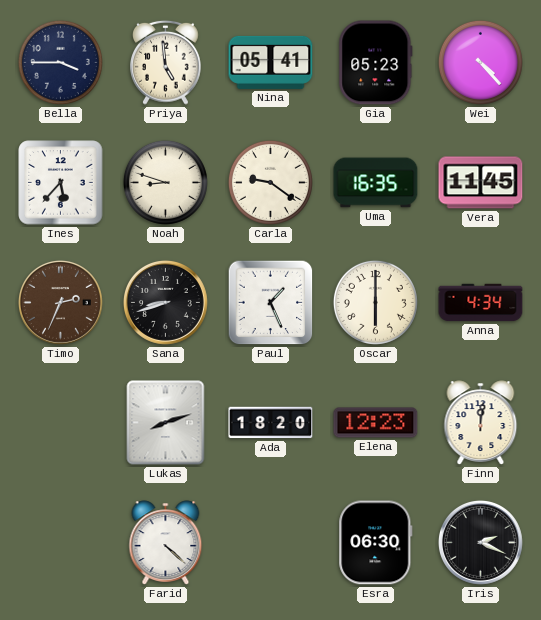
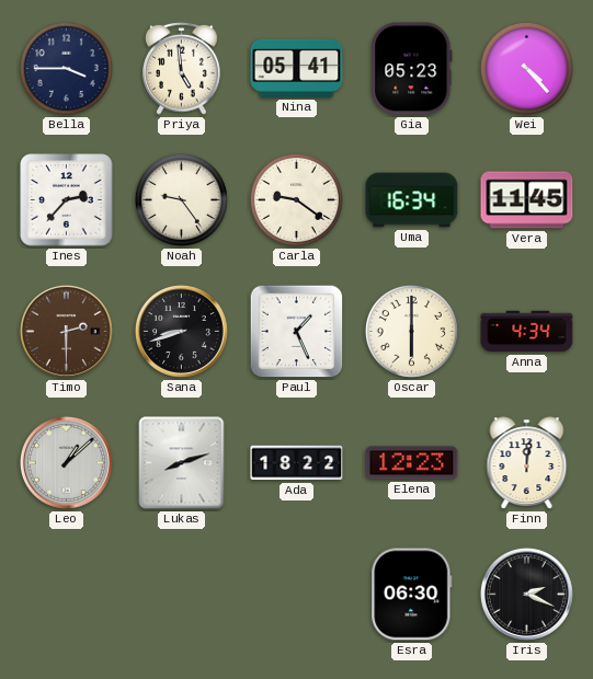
Ines: 5:37 -> 2:37 (67, 200)
Noah: 8:48 -> 9:24 (181, 199)
Uma: 16:35 -> 16:34 (412, 200)
Timo: 2:34 -> 2:30 (66, 331)
Leo: none -> 1:08 (66, 462)
Ada: 18:20 -> 18:22 (297, 463)
Farid: 4:22 -> none (166, 543)
